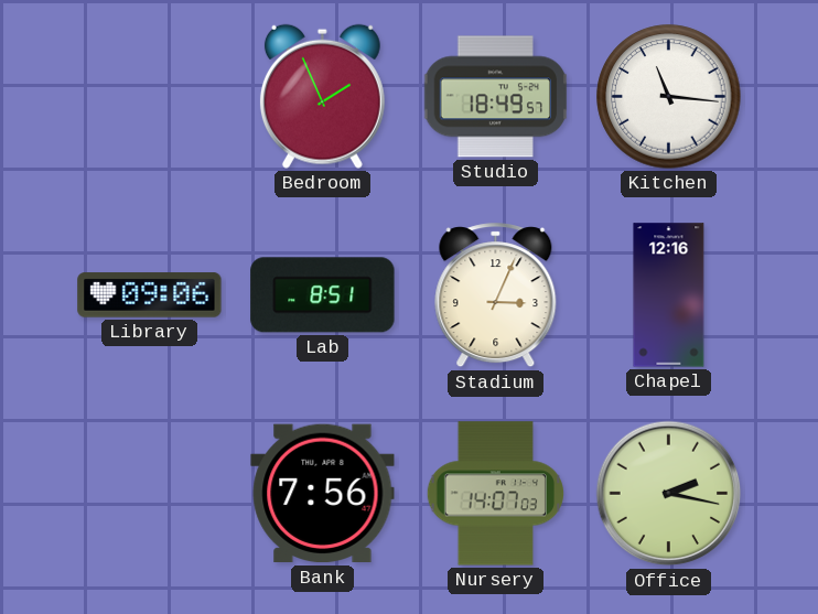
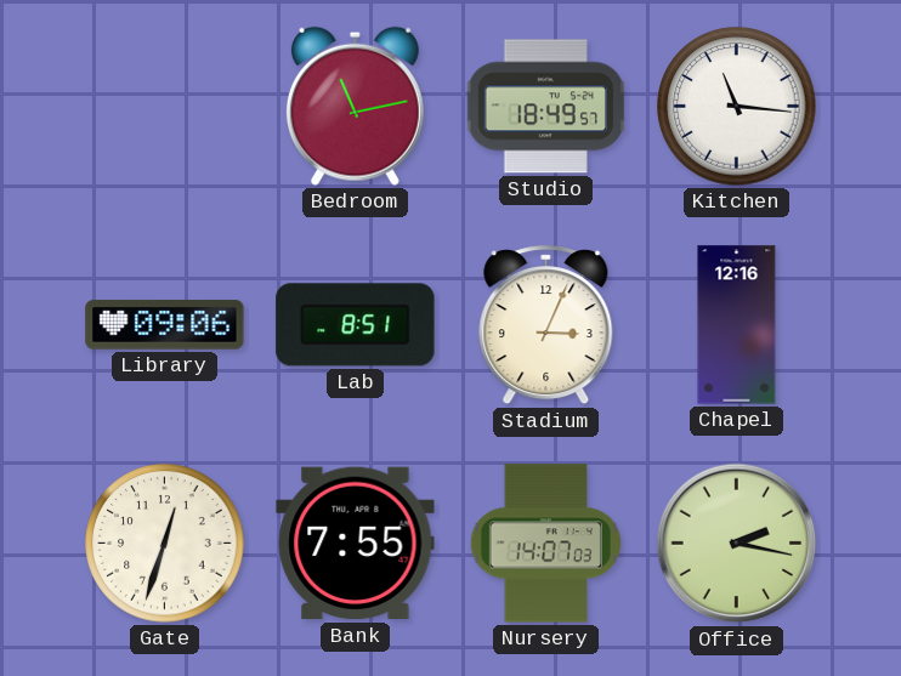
Bedroom: 1:56 -> 11:13 (355, 106)
Gate: none -> 12:33 (165, 544)
Bank: 7:56 -> 7:55 (356, 544)
